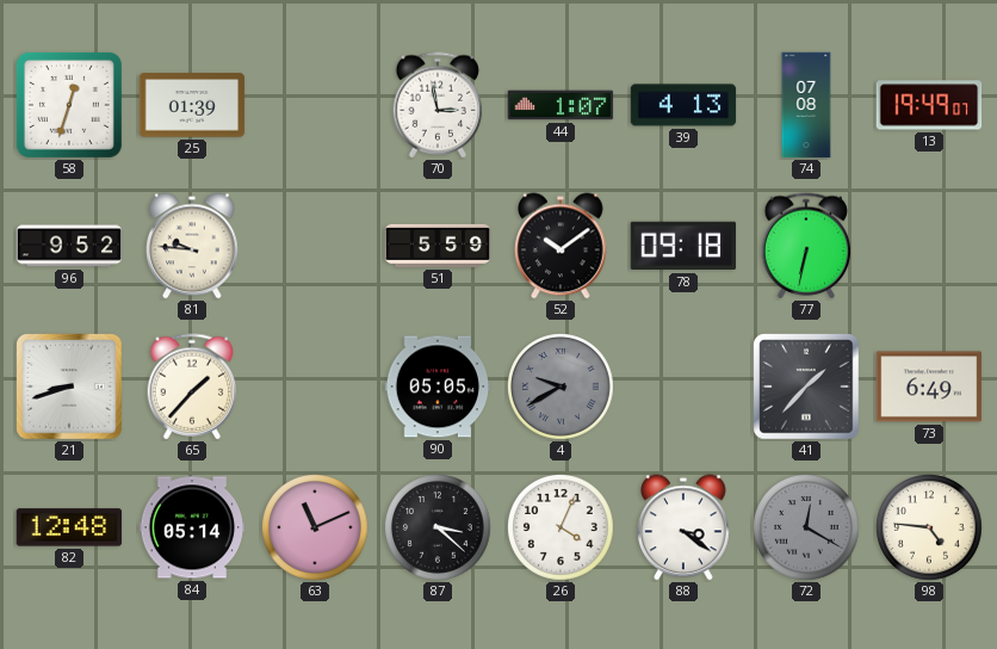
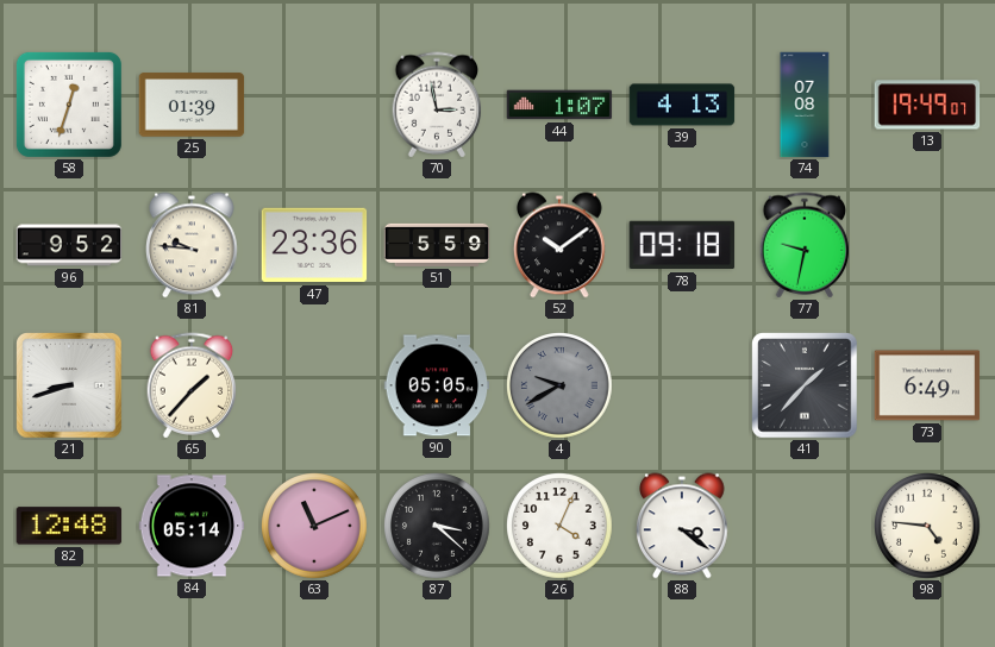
47: none -> 23:36 (314, 245)
77: 6:32 -> 9:32 (805, 245)
72: 12:20 -> none (807, 529)
